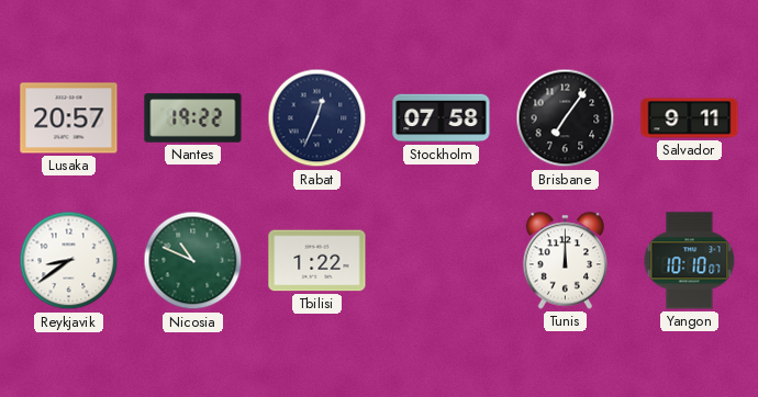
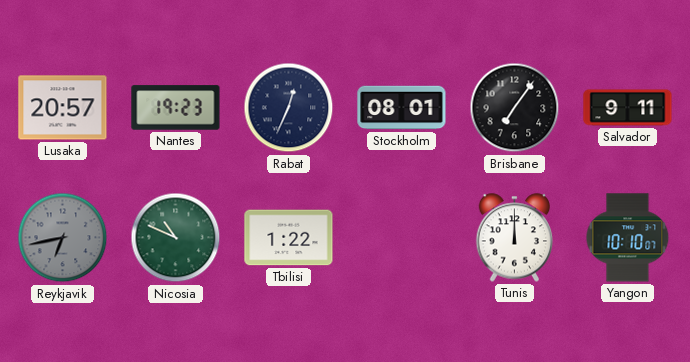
Nantes: 19:22 -> 19:23 (176, 108)
Stockholm: 07:58 -> 08:01 (402, 108)
Reykjavik: 8:39 -> 6:43 (63, 238)
Reykjavik dial: white -> grey (63, 238)
